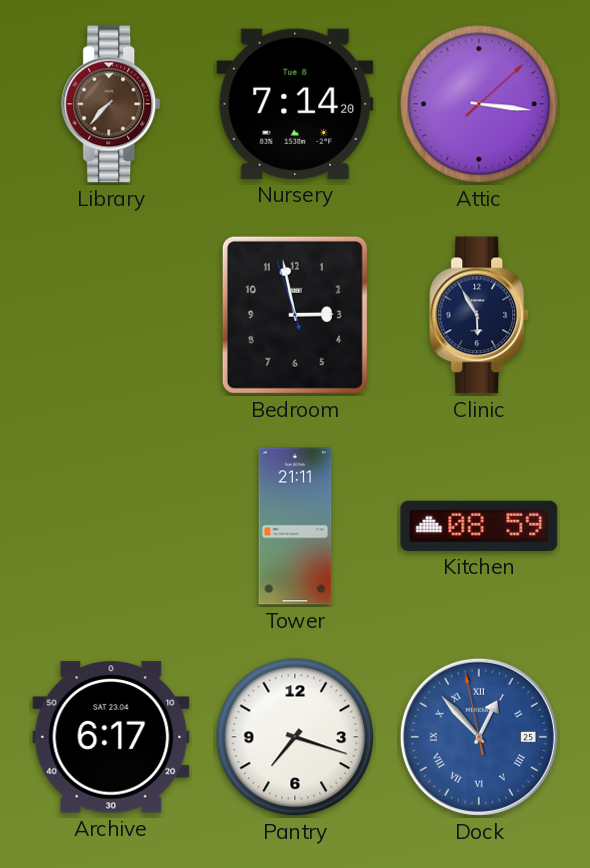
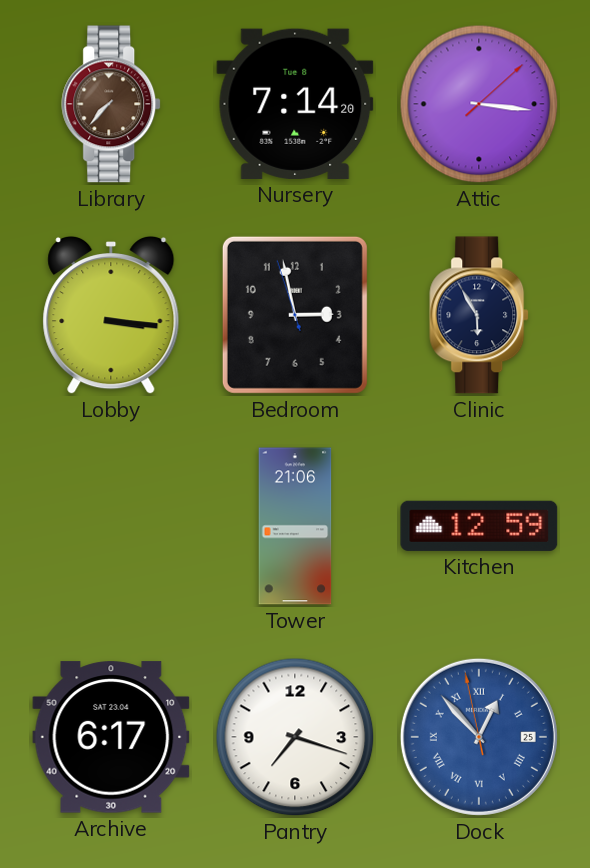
Lobby: none -> 3:16 (111, 315)
Tower: 21:11 -> 21:06 (295, 526)
Kitchen: 08:59 -> 12:59 (479, 526)
